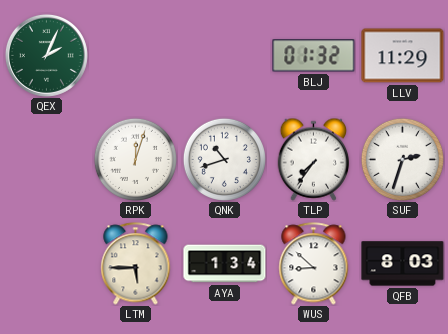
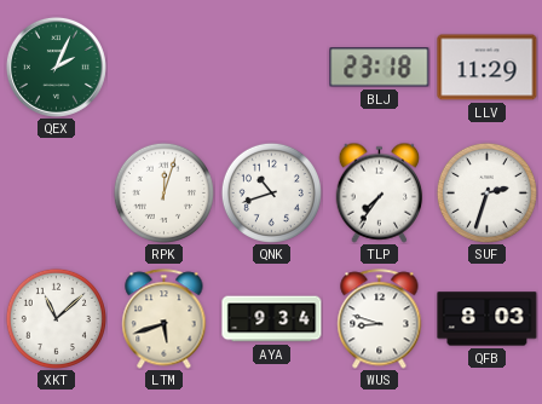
BLJ: 01:32 -> 23:18 (380, 68)
XKT: none -> 11:08 (56, 318)
LTM: 5:45 -> 5:42 (165, 319)
AYA: 1:34 -> 9:34 (272, 319)
WUS: 8:52 -> 8:48 (380, 319)
